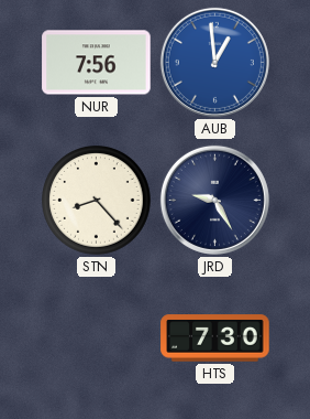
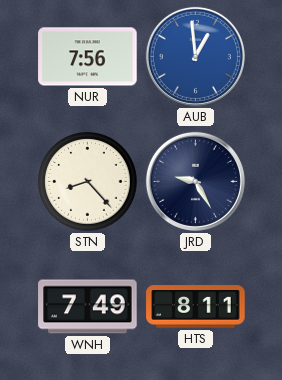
WNH: none -> 7:49 (88, 307)
HTS: 7:30 -> 8:11 (196, 307)
